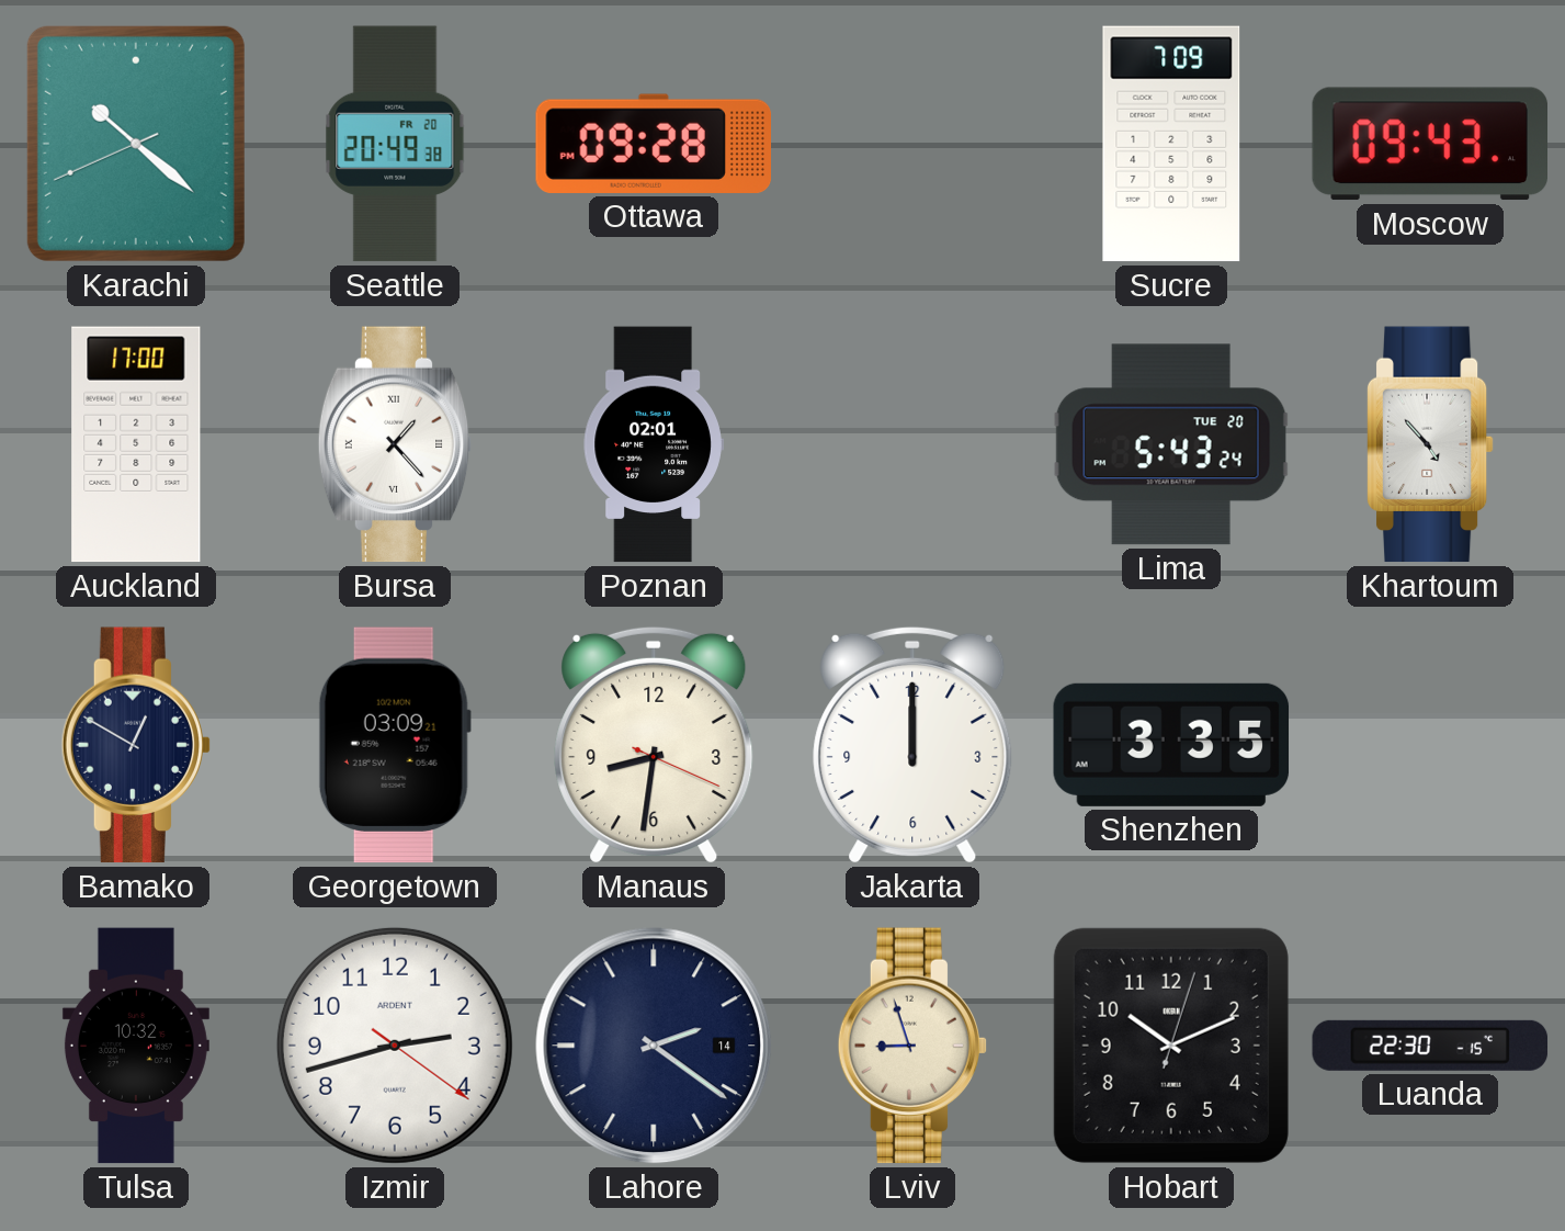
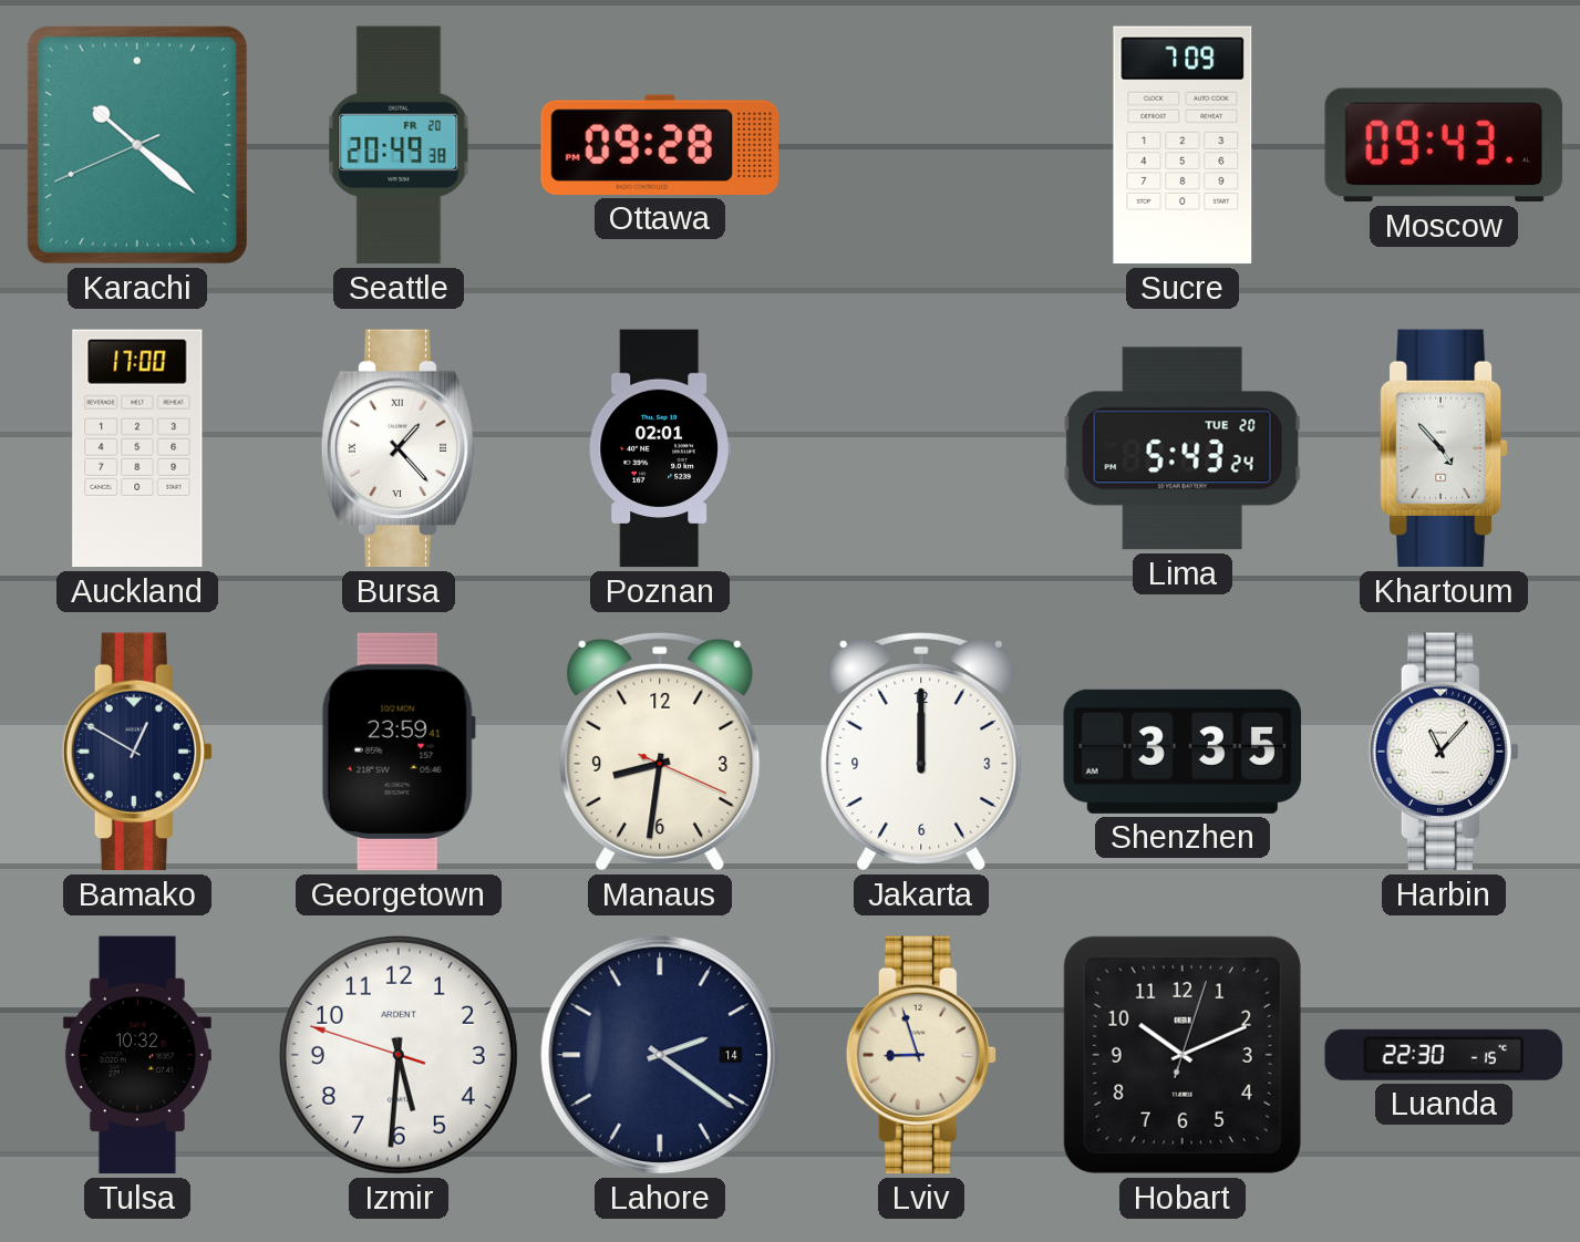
Georgetown: 03:09 -> 23:59 (399, 752)
Harbin: none -> 11:07 (1444, 752)
Izmir: 2:42 -> 5:30 (399, 1055)
